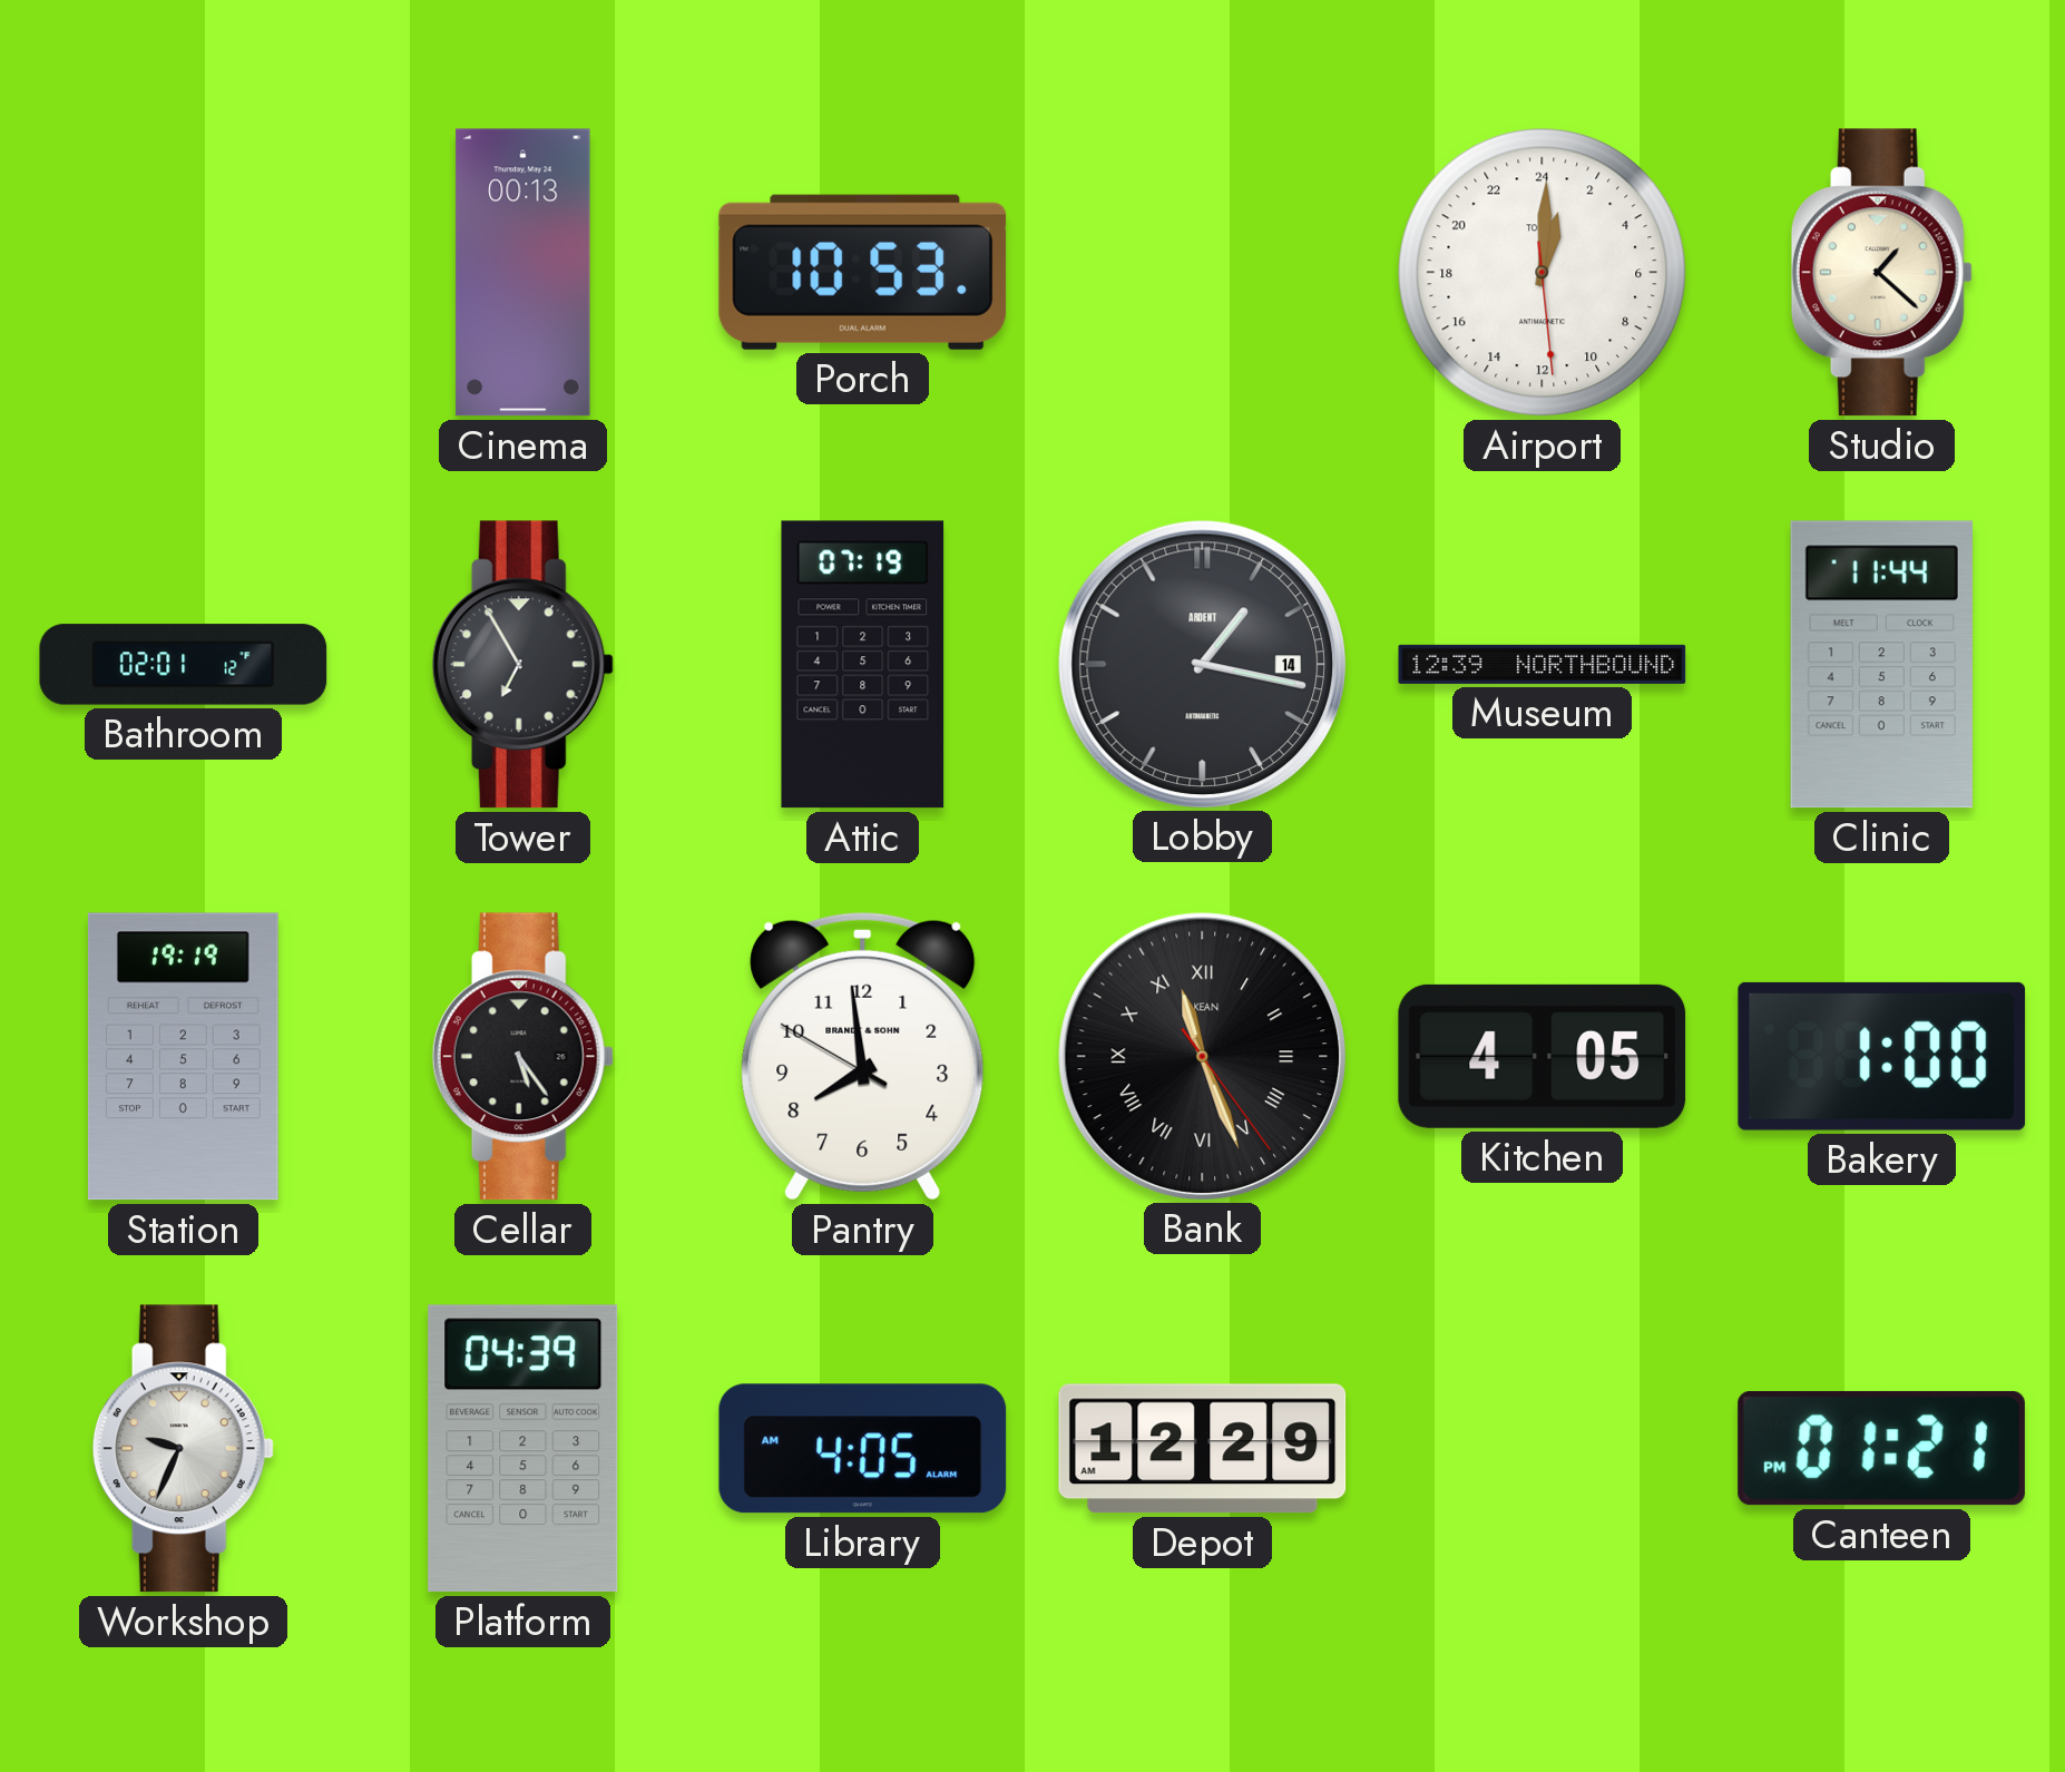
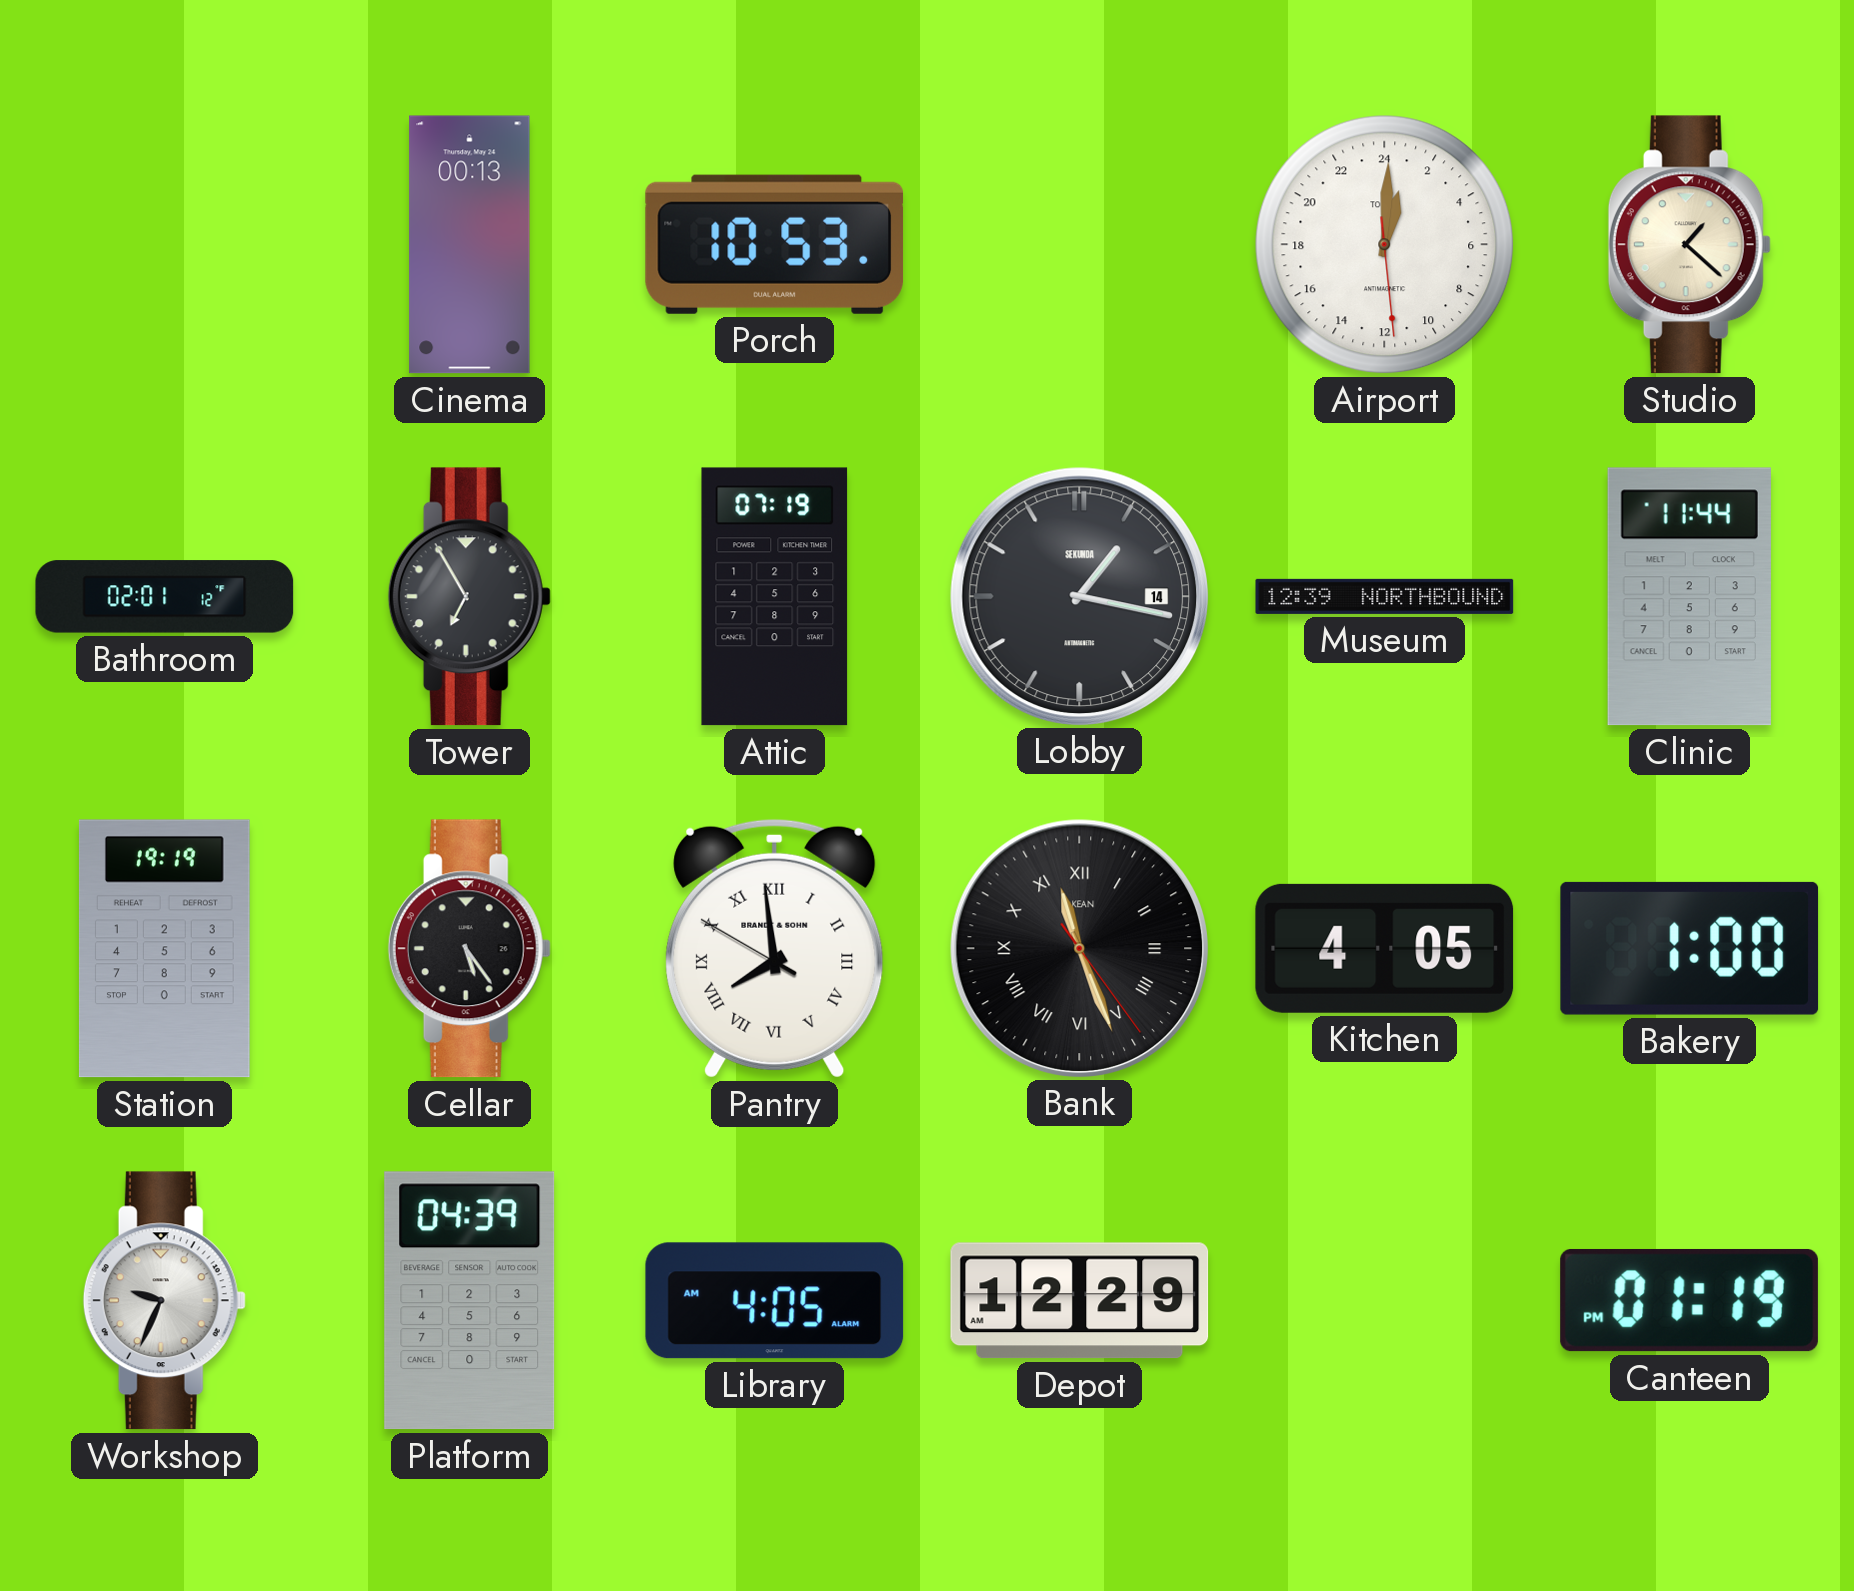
Lobby brand: ARDENT -> SEKUNDA (1079, 596)
Pantry numerals: Arabic -> Roman (775, 948)
Canteen: 01:21 -> 01:19 (1689, 1300)
